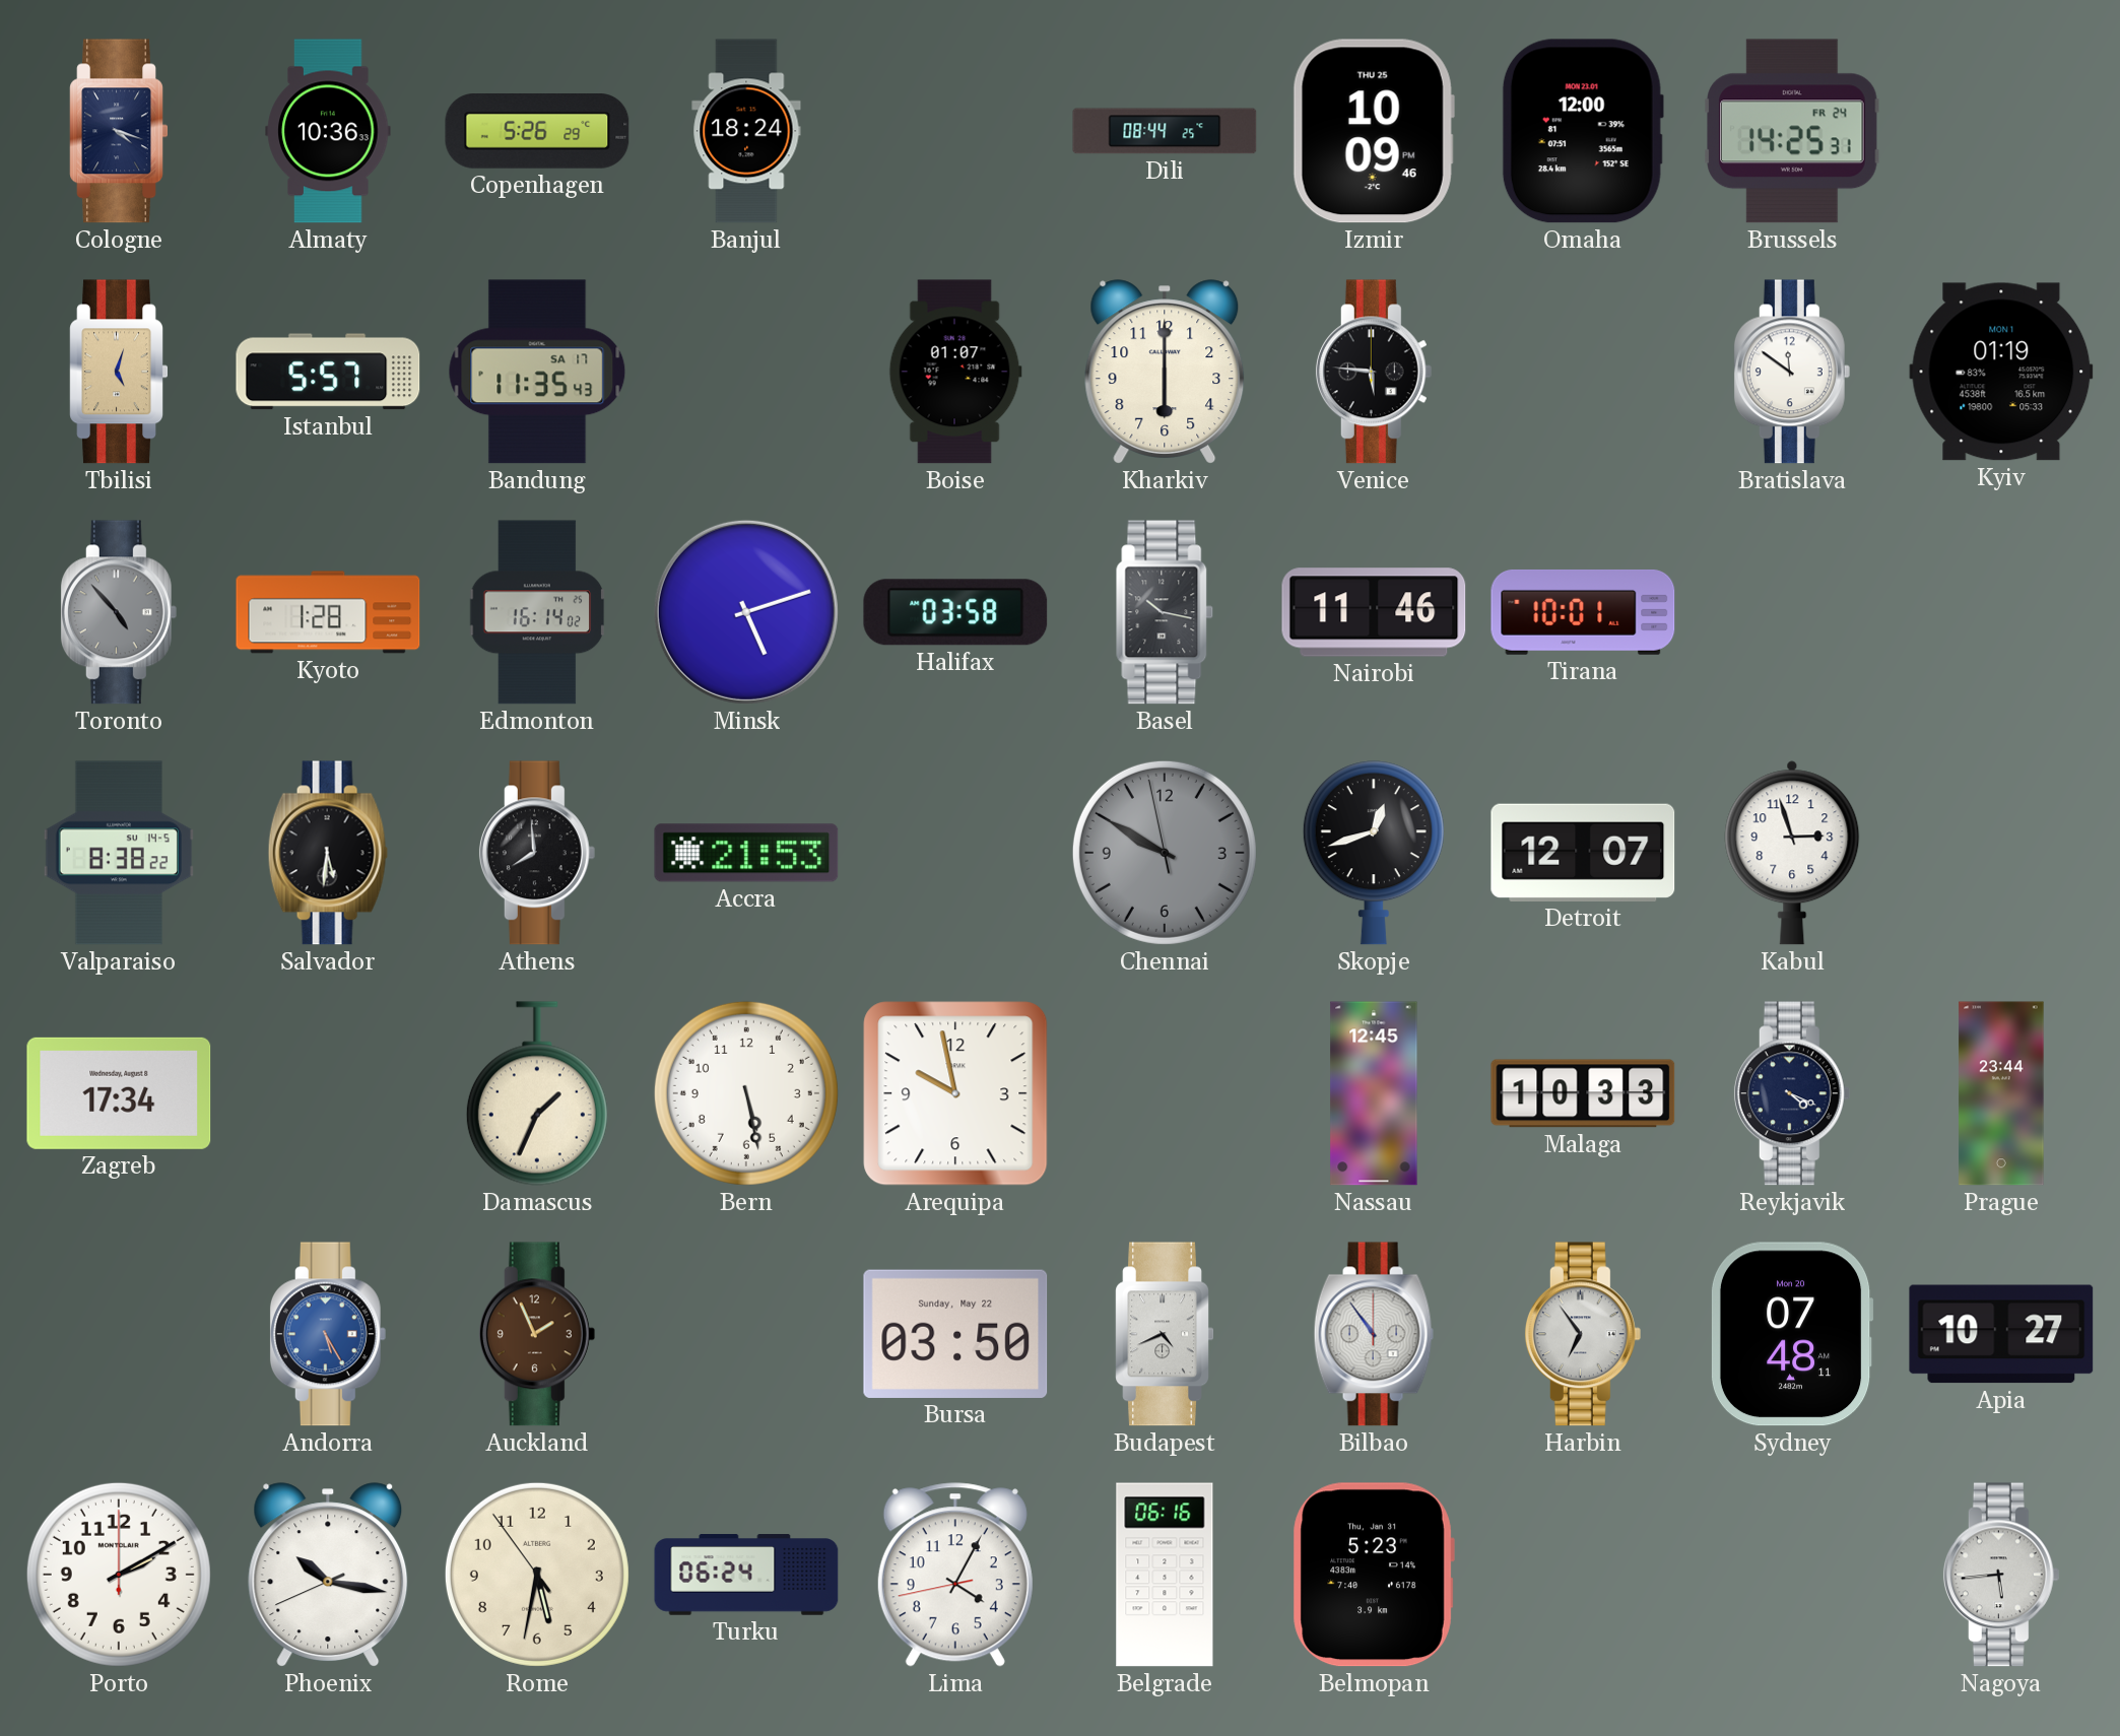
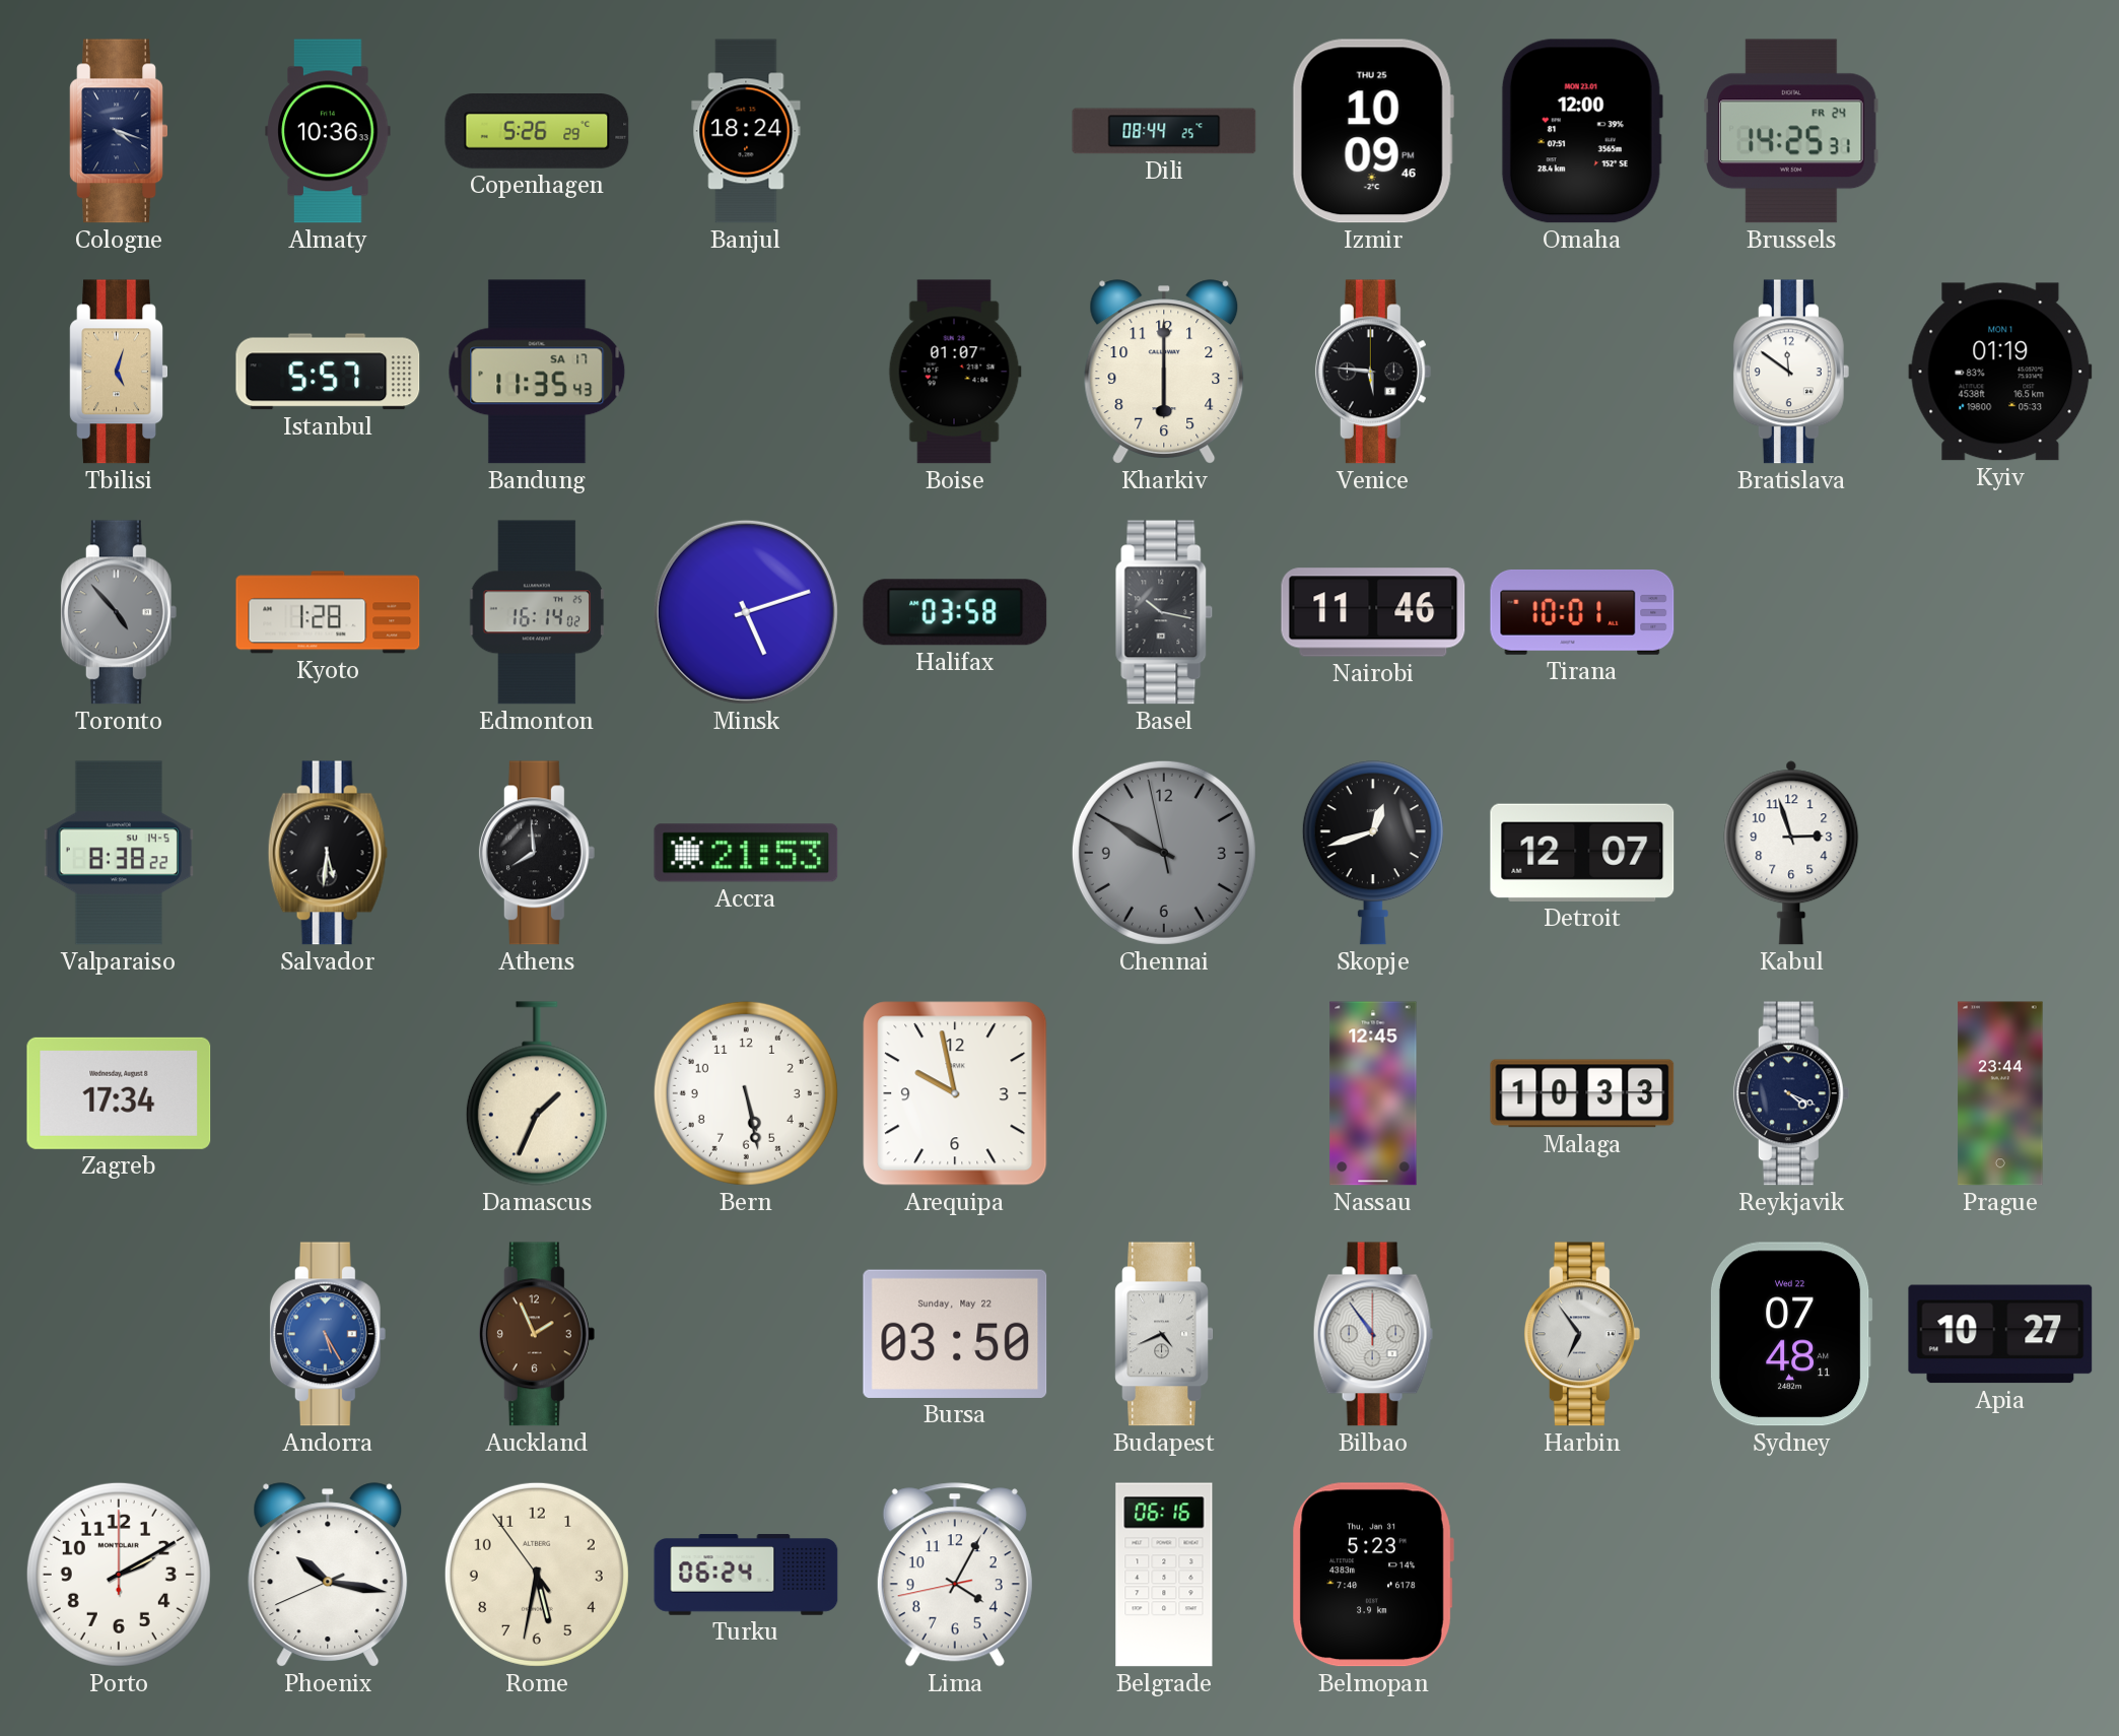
Sydney date: Mon 20 -> Wed 22 (1791, 1334)
Nagoya: 5:44 -> none (2001, 1575)
